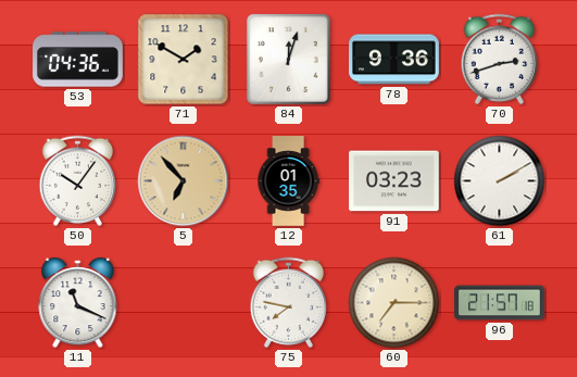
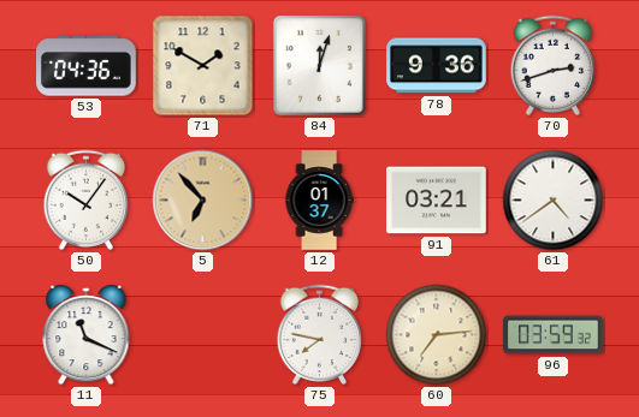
12: 01:35 -> 01:37 (319, 201)
91: 03:23 -> 03:21 (437, 201)
61: 2:10 -> 4:39 (554, 201)
60: 7:15 -> 7:14 (437, 335)
96: 21:57 -> 03:59 (554, 335)
